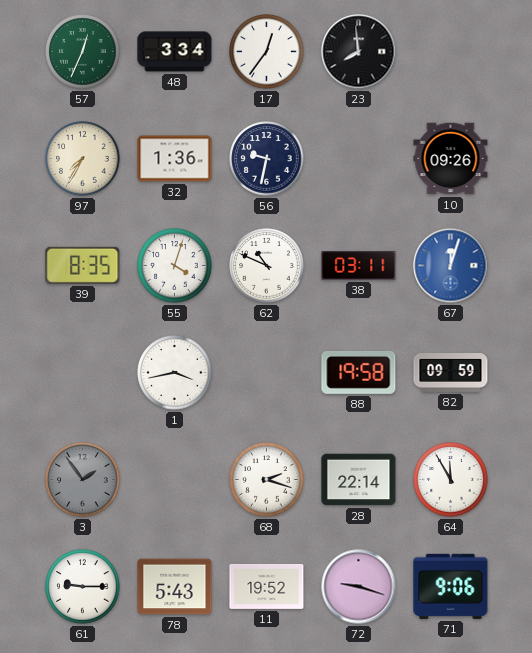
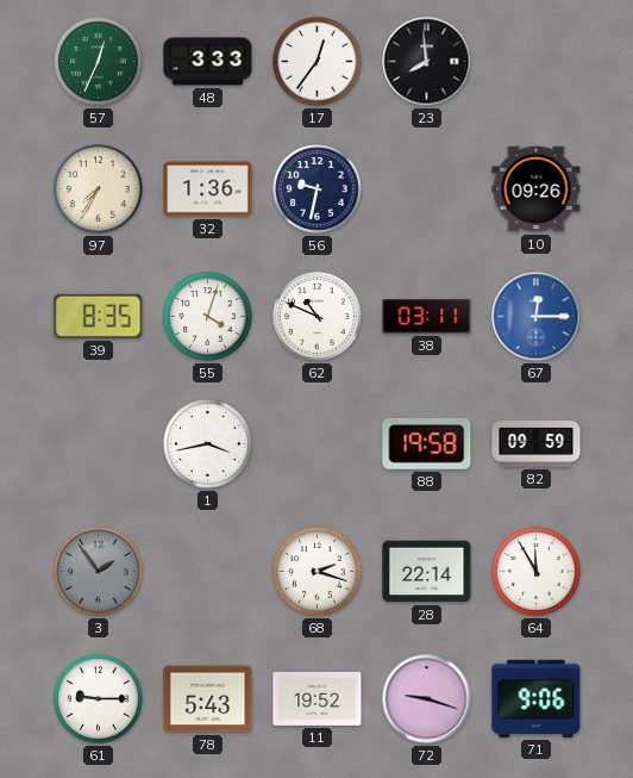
48: 3:34 -> 3:33 (208, 62)
67: 12:03 -> 12:15 (537, 317)
